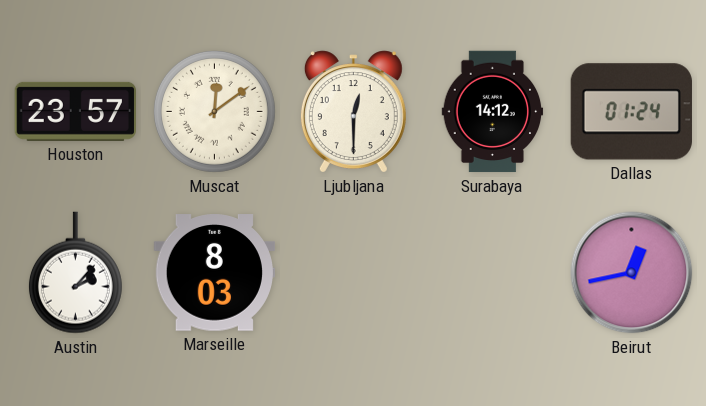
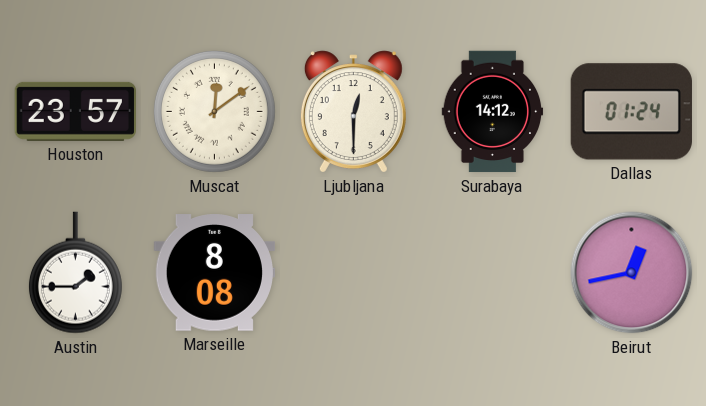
Austin: 2:07 -> 1:45 (75, 273)
Marseille: 8:03 -> 8:08 (214, 273)
